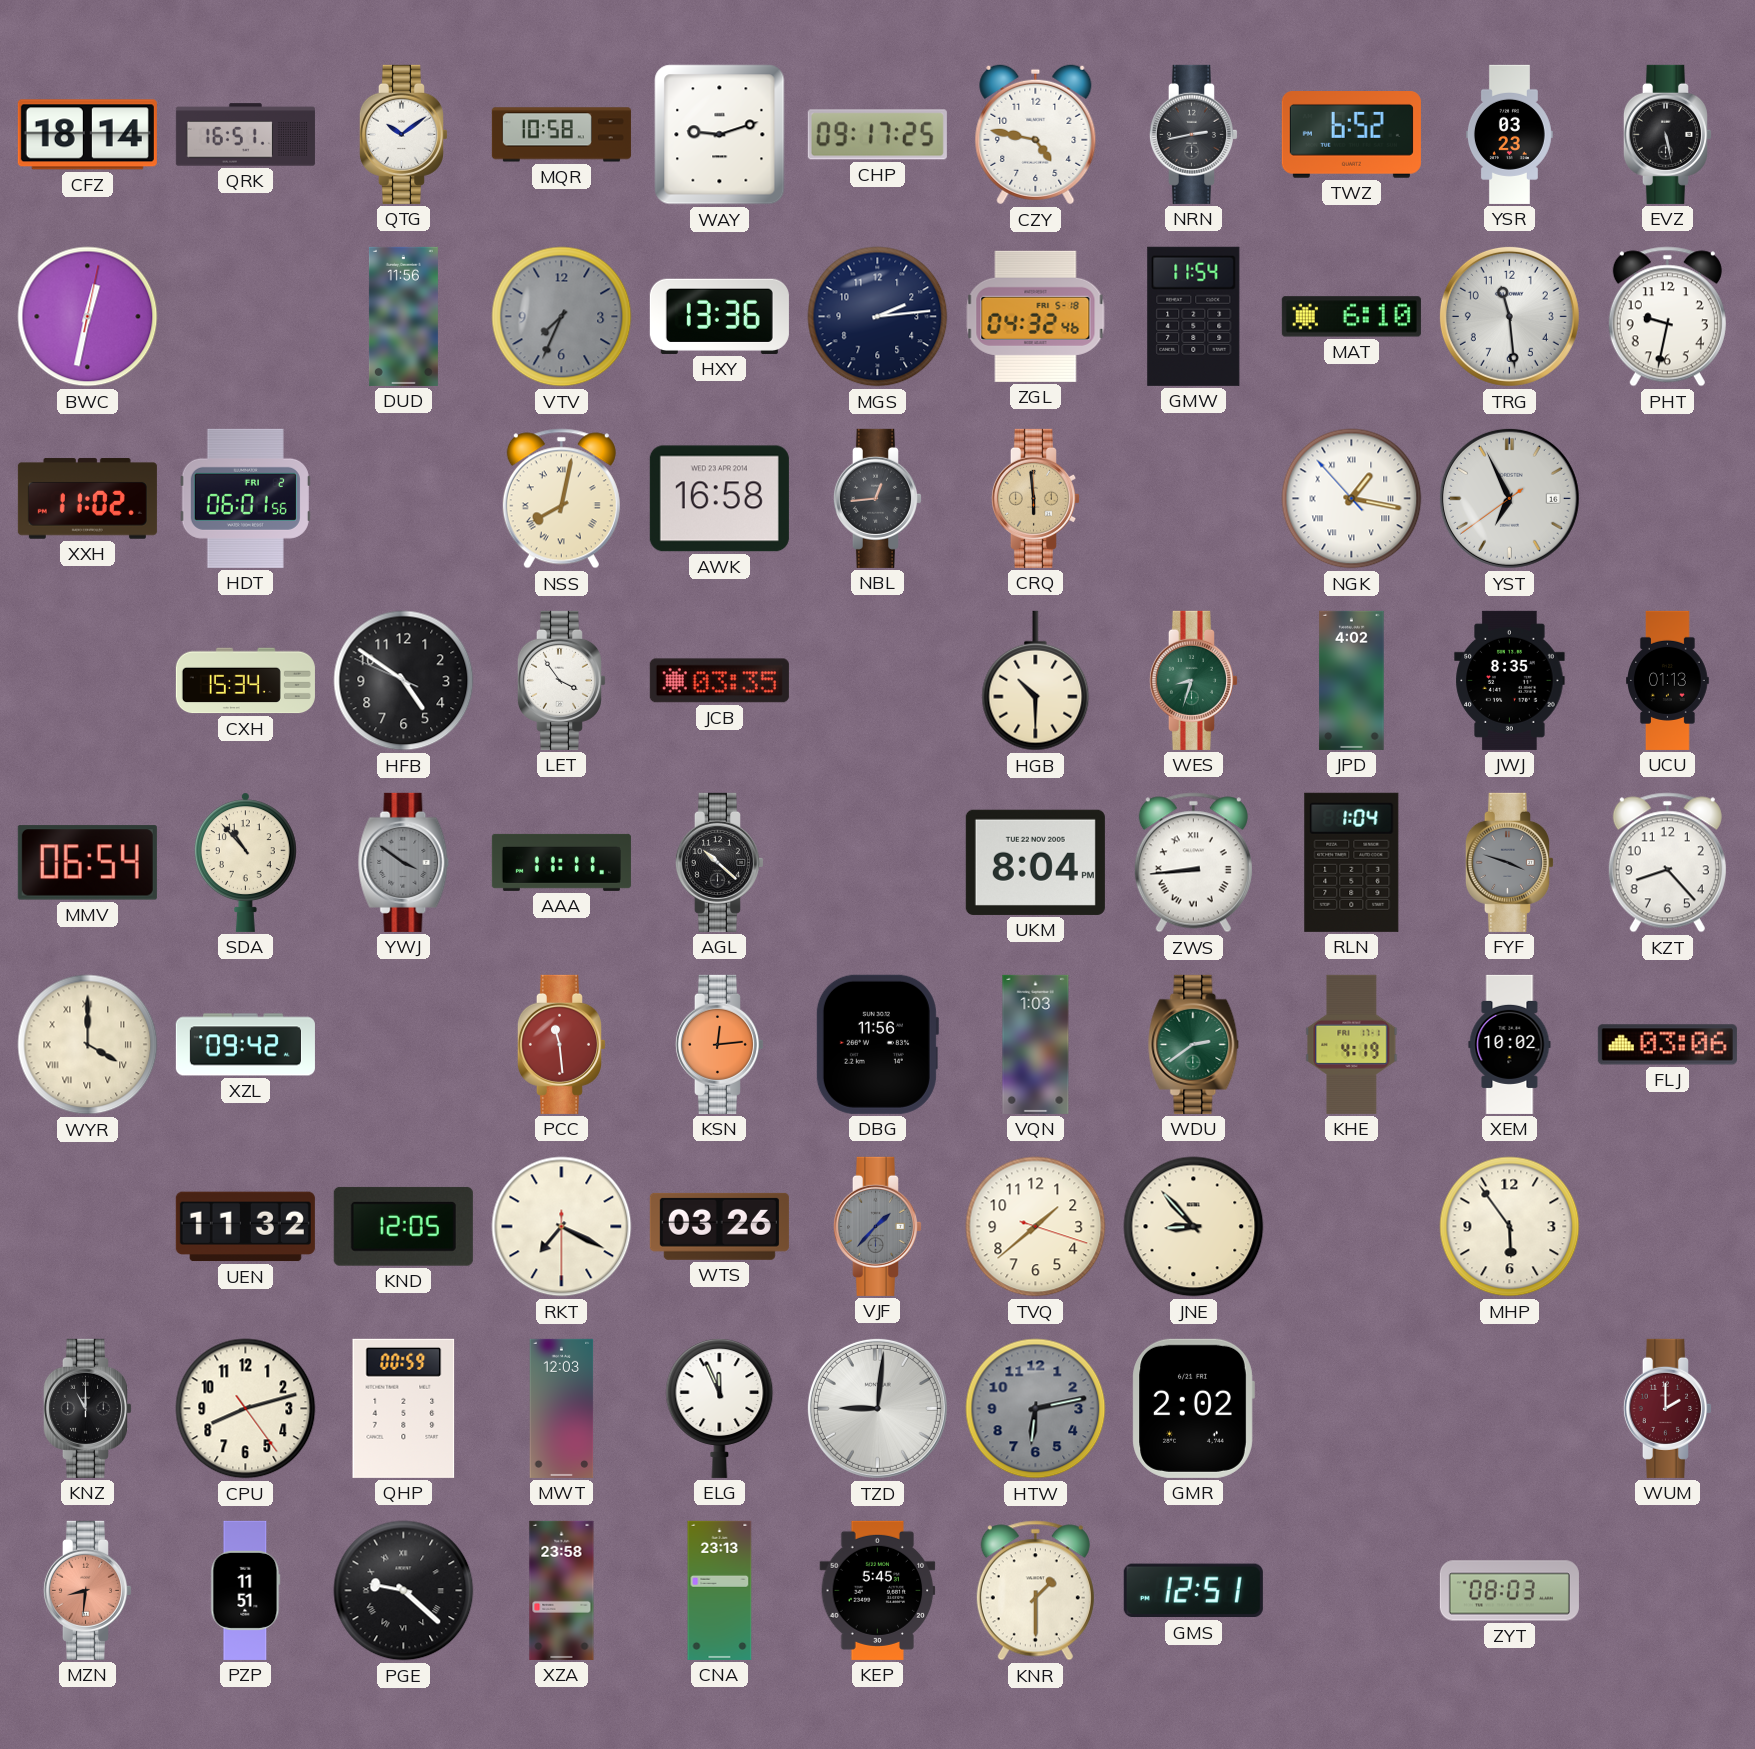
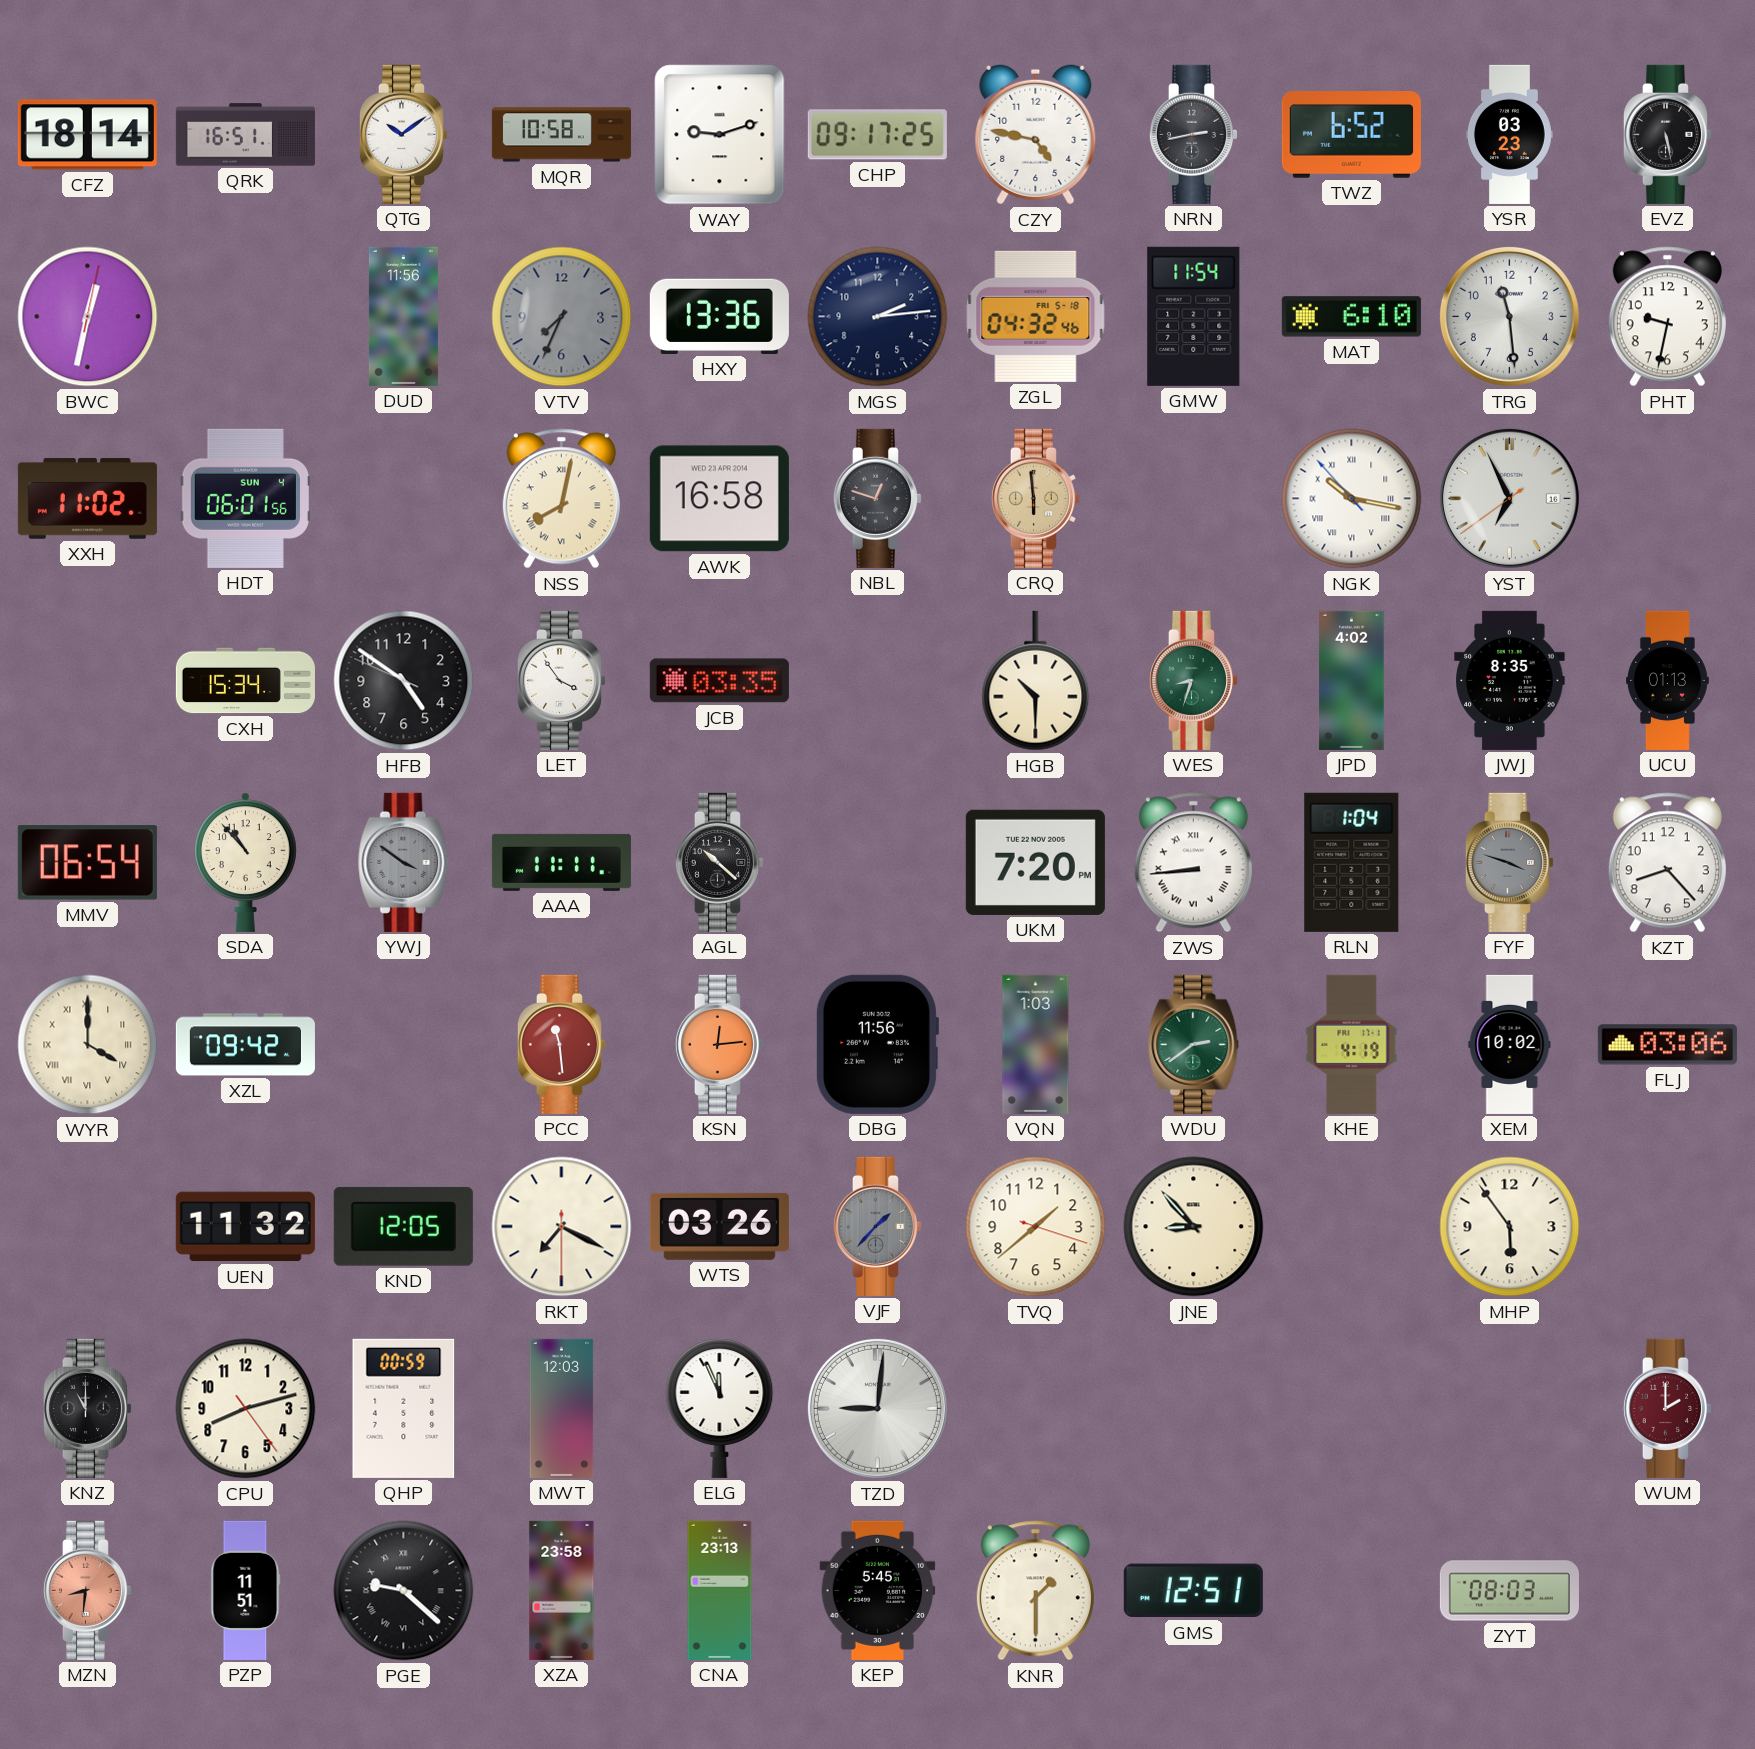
HDT date: FRI 2 -> SUN 4 (245, 498)
NBL: 12:44 -> 12:48 (877, 498)
NGK: 1:16 -> 10:16 (1352, 499)
UKM: 8:04 -> 7:20 (1035, 862)
HTW: 6:13 -> none (1036, 1409)
GMR: 2:02 -> none (1193, 1408)
